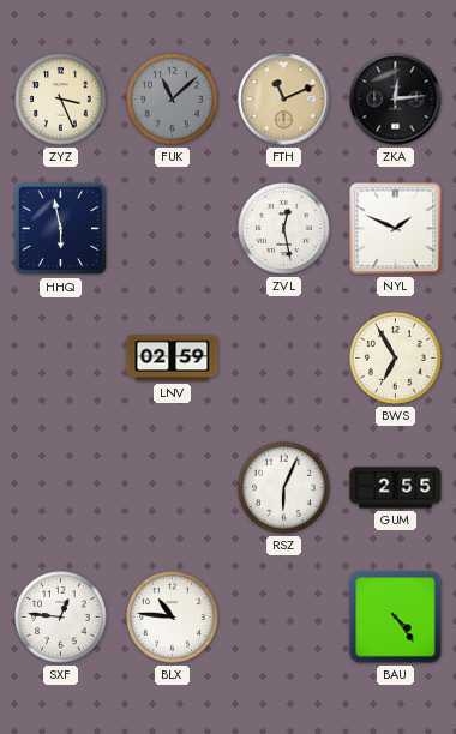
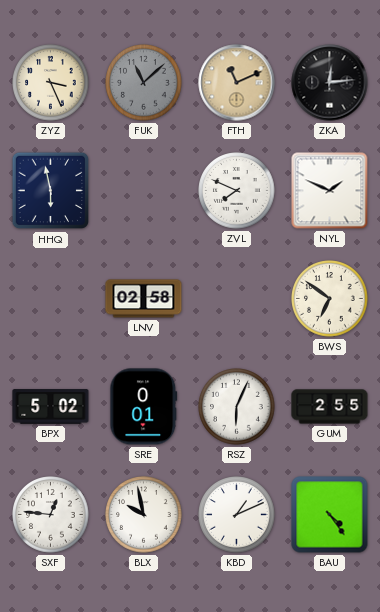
ZVL: 12:28 -> 7:49 (237, 191)
LNV: 02:59 -> 02:58 (144, 299)
BWS: 6:55 -> 6:51 (330, 299)
BPX: none -> 5:02 (51, 407)
SRE: none -> 0:01 (144, 407)
BLX: 10:46 -> 9:58 (144, 515)
KBD: none -> 1:11 (237, 515)
